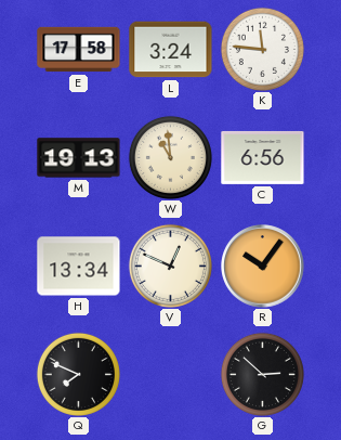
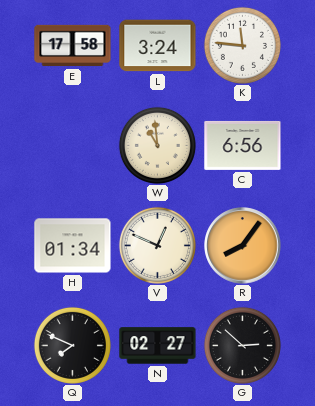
M: 19:13 -> none (79, 158)
H: 13:34 -> 01:34 (73, 246)
R: 10:06 -> 8:06 (243, 246)
N: none -> 02:27 (158, 346)
